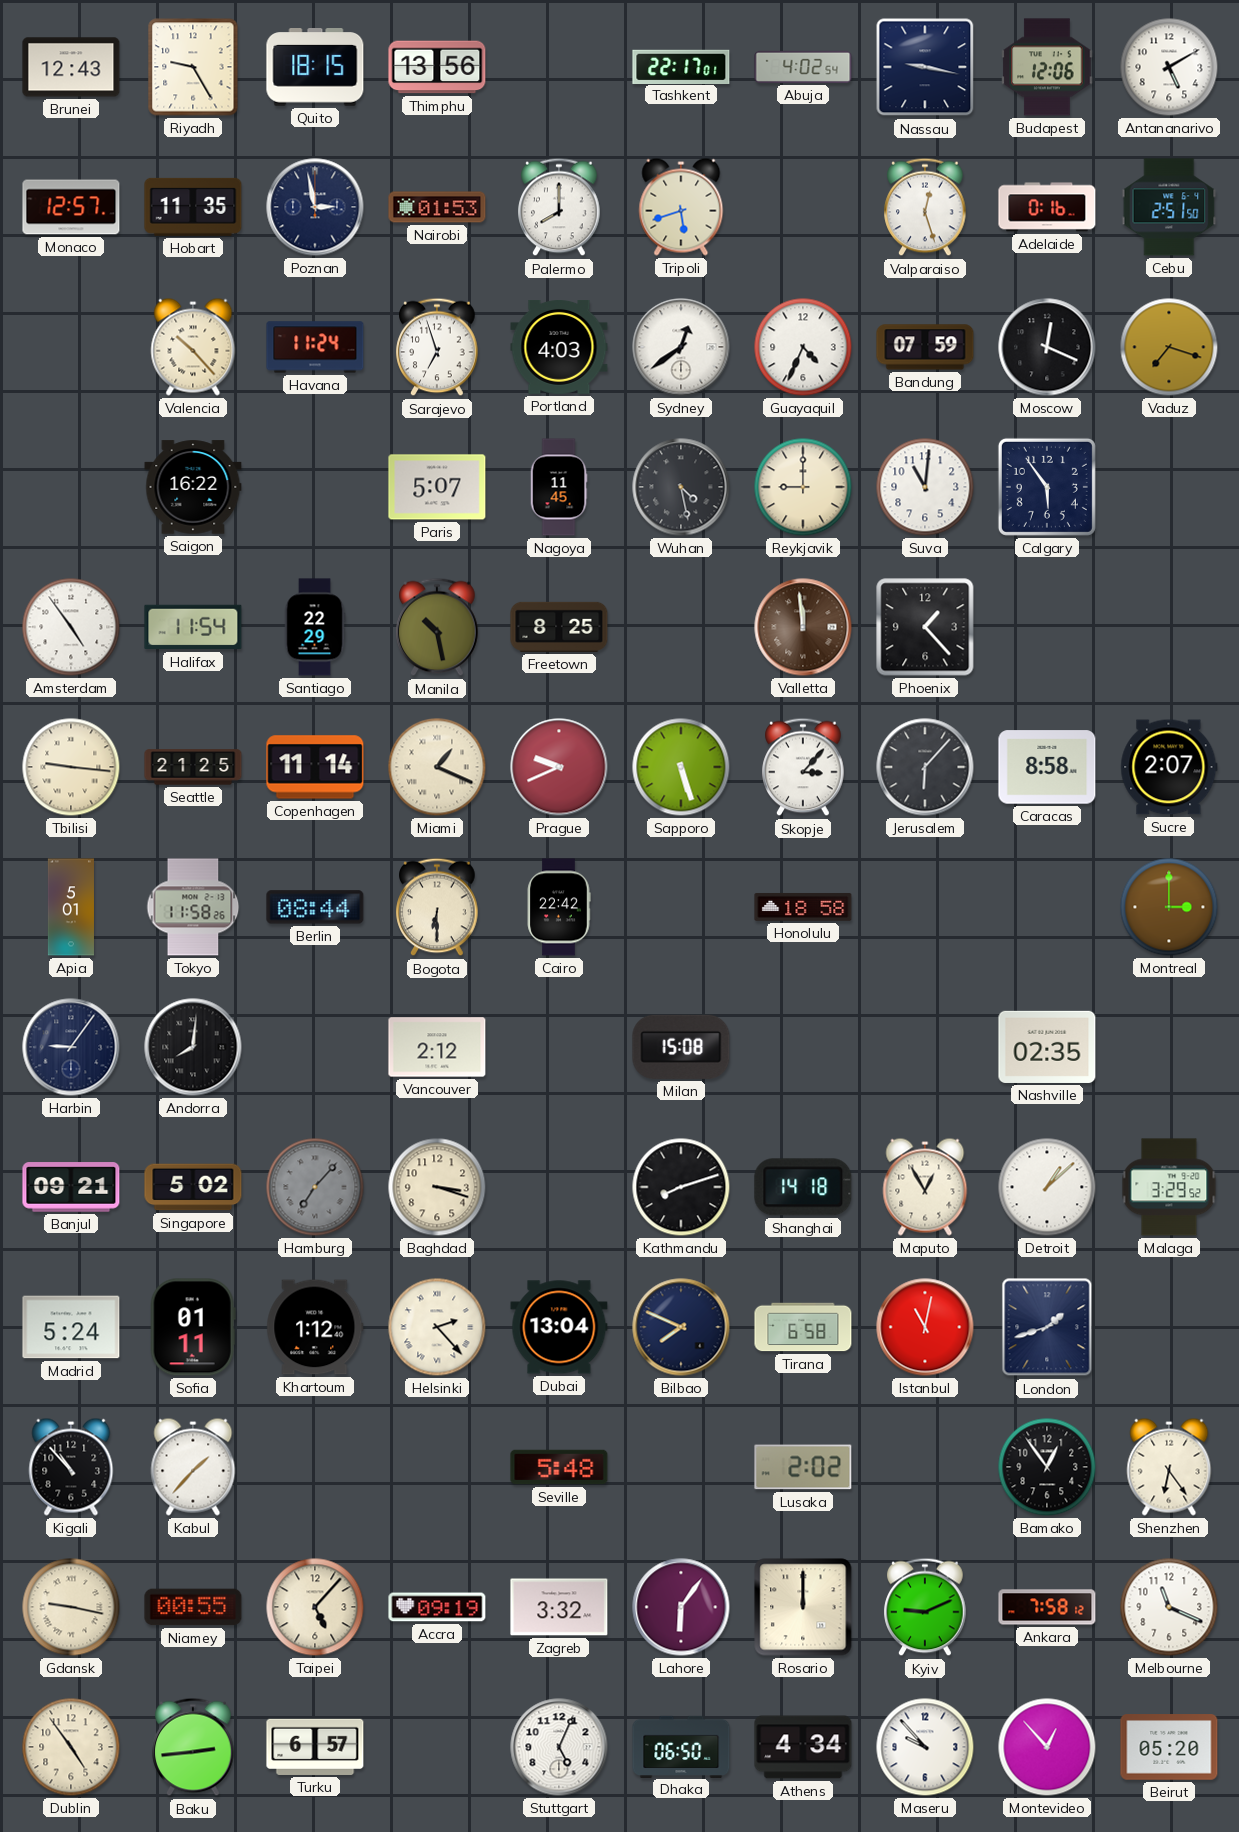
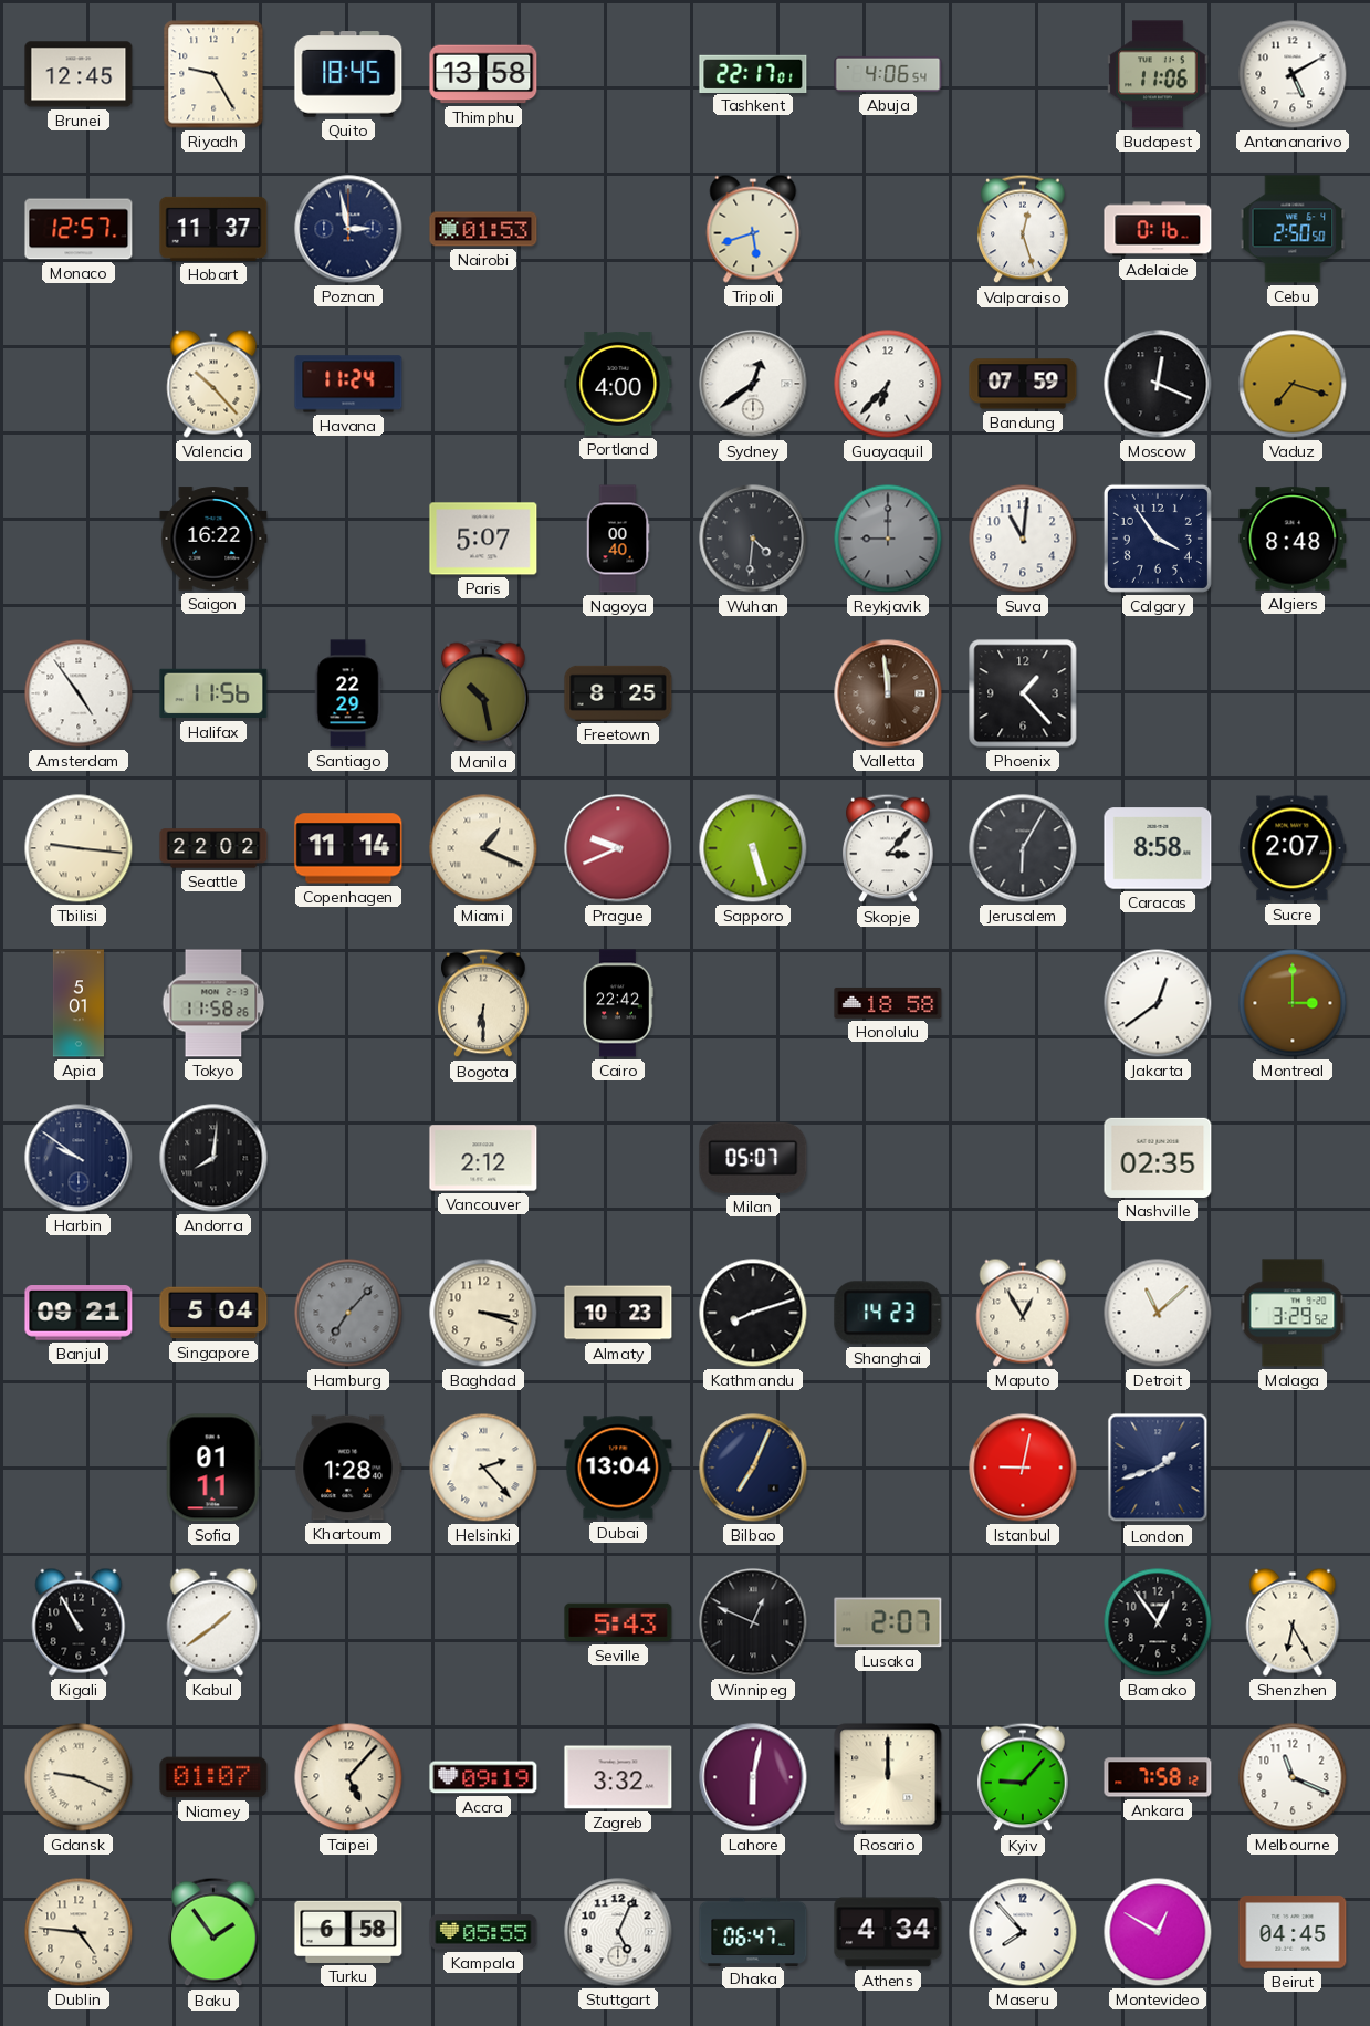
Brunei: 12:43 -> 12:45 (79, 74)
Quito: 18:15 -> 18:45 (348, 75)
Thimphu: 13:56 -> 13:58 (483, 74)
Abuja: 4:02 -> 4:06 (888, 74)
Nassau: 9:17 -> none (925, 67)
Budapest: 12:06 -> 11:06 (1158, 74)
Hobart: 11:35 -> 11:37 (213, 229)
Palermo: 8:00 -> none (559, 207)
Cebu: 2:51 -> 2:50 (1293, 229)
Sarajevo: 6:57 -> none (437, 347)
Portland: 4:03 -> 4:00 (618, 385)
Guayaquil: 4:34 -> 6:37 (888, 384)
Nagoya: 11:45 -> 00:40 (618, 539)
Wuhan: 4:28 -> 4:31 (753, 539)
Reykjavik dial: cream -> grey (888, 539)
Calgary: 5:54 -> 3:54 (1158, 539)
Algiers: none -> 8:48 (1293, 539)
Halifax: 11:54 -> 11:56 (213, 693)
Seattle: 21:25 -> 22:02 (213, 848)
Jerusalem: 6:07 -> 6:05 (1023, 848)
Berlin: 08:44 -> none (315, 907)
Jakarta: none -> 12:39 (1158, 1003)
Harbin: 9:06 -> 9:51 (79, 1158)
Milan: 15:08 -> 05:07 (753, 1158)
Singapore: 5:02 -> 5:04 (213, 1313)
Almaty: none -> 10:23 (618, 1313)
Shanghai: 14:18 -> 14:23 (888, 1313)
Detroit: 1:08 -> 11:08 (1158, 1313)
Madrid: 5:24 -> none (71, 1327)
Khartoum: 1:12 -> 1:28 (348, 1468)
Bilbao: 7:49 -> 7:04 (753, 1468)
Tirana: 6:58 -> none (803, 1327)
Istanbul: 11:02 -> 9:02 (1023, 1468)
Kigali: 10:53 -> 10:55 (79, 1622)
Kabul: 1:37 -> 1:39 (213, 1622)
Seville: 5:48 -> 5:43 (618, 1622)
Winnipeg: none -> 12:49 (753, 1622)
Lusaka: 2:02 -> 2:07 (888, 1622)
Shenzhen: 6:24 -> 6:25 (1293, 1622)
Gdansk: 9:17 -> 9:19 (79, 1777)
Niamey: 00:55 -> 01:07 (213, 1777)
Lahore: 6:06 -> 6:02 (753, 1777)
Kyiv: 9:11 -> 9:07 (1023, 1777)
Dublin: 4:54 -> 4:46 (79, 1932)
Baku: 2:44 -> 1:54 (213, 1932)
Turku: 6:57 -> 6:58 (348, 1932)
Kampala: none -> 05:55 (483, 1932)
Dhaka: 06:50 -> 06:47 (753, 1931)
Maseru: 9:53 -> 7:53 (1023, 1932)
Montevideo: 12:53 -> 12:50 (1158, 1932)
Beirut: 05:20 -> 04:45 (1293, 1932)
